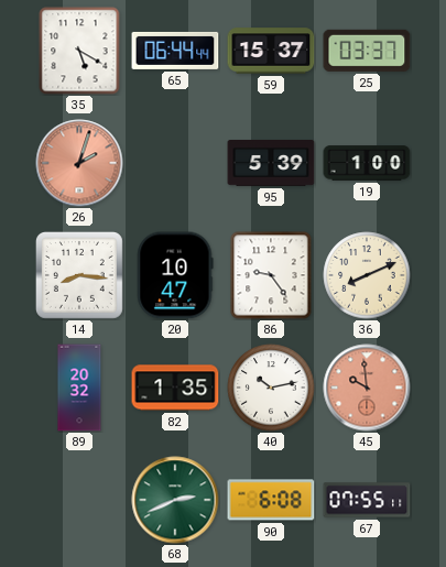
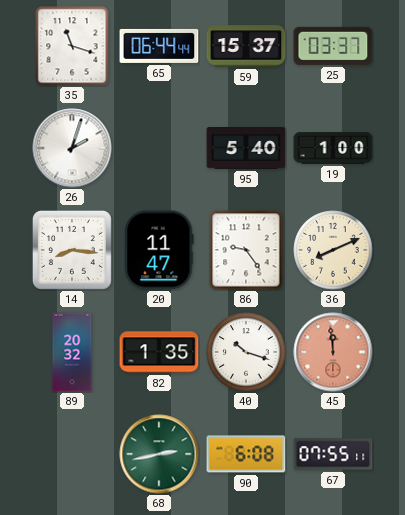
35: 5:20 -> 11:18 (72, 46)
26 dial: salmon -> white (72, 148)
95: 5:39 -> 5:40 (246, 149)
20: 10:47 -> 11:47 (159, 250)
40: 10:13 -> 10:18 (246, 352)
45: 9:59 -> 11:59 (333, 352)
68: 2:41 -> 2:43 (159, 454)
